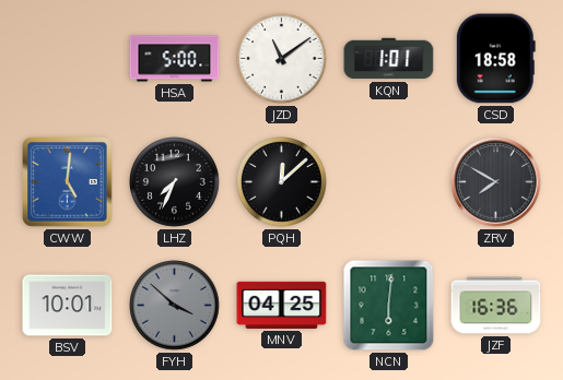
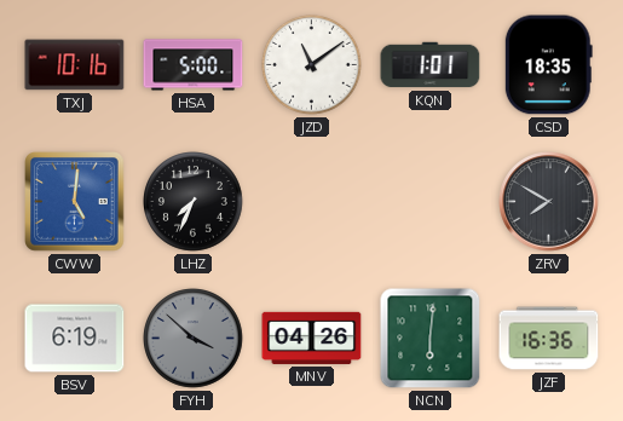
TXJ: none -> 10:16 (75, 65)
CSD: 18:58 -> 18:35 (548, 65)
PQH: 12:08 -> none (282, 182)
BSV: 10:01 -> 6:19 (75, 339)
MNV: 04:25 -> 04:26 (312, 338)
